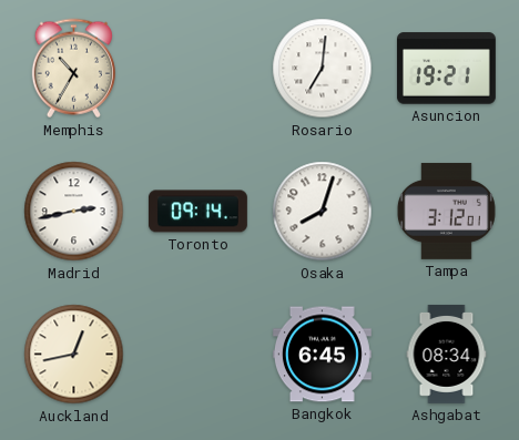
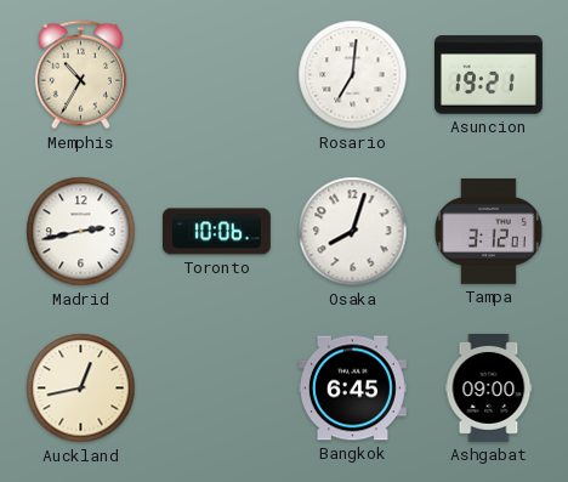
Toronto: 09:14 -> 10:06 (216, 232)
Ashgabat: 08:34 -> 09:00 (489, 387)
